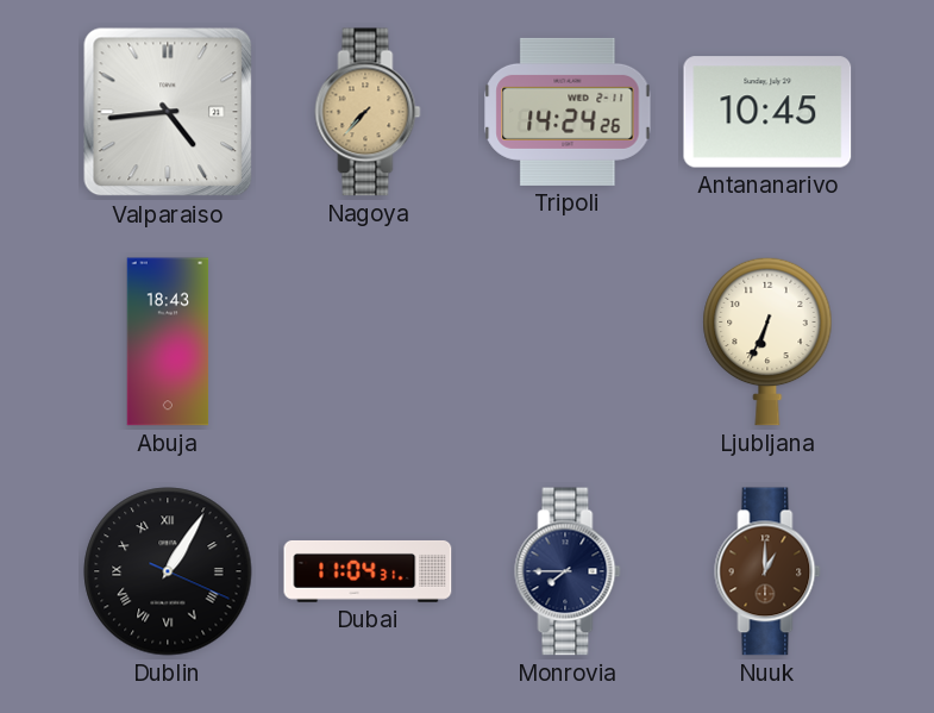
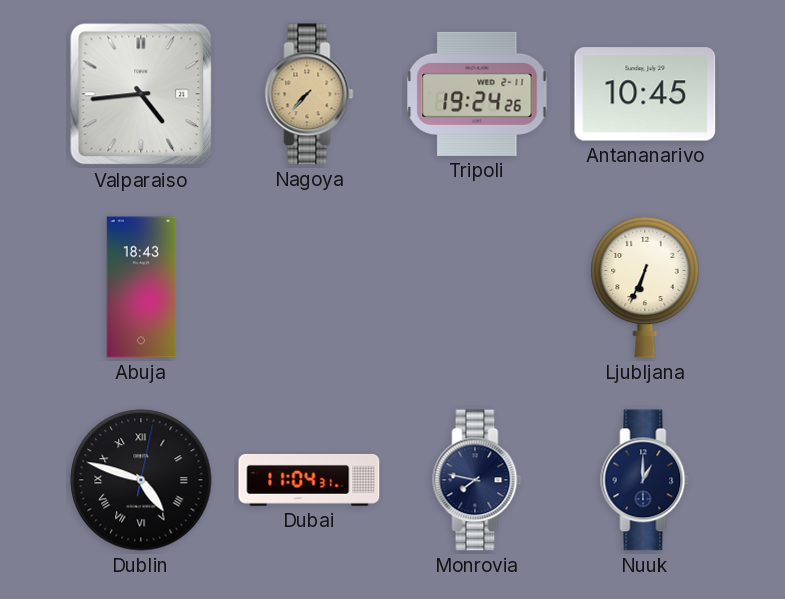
Tripoli: 14:24 -> 19:24 (477, 94)
Dublin: 1:05 -> 4:48 (141, 480)
Monrovia: 7:45 -> 7:47 (477, 480)
Nuuk dial: brown -> navy (645, 480)
